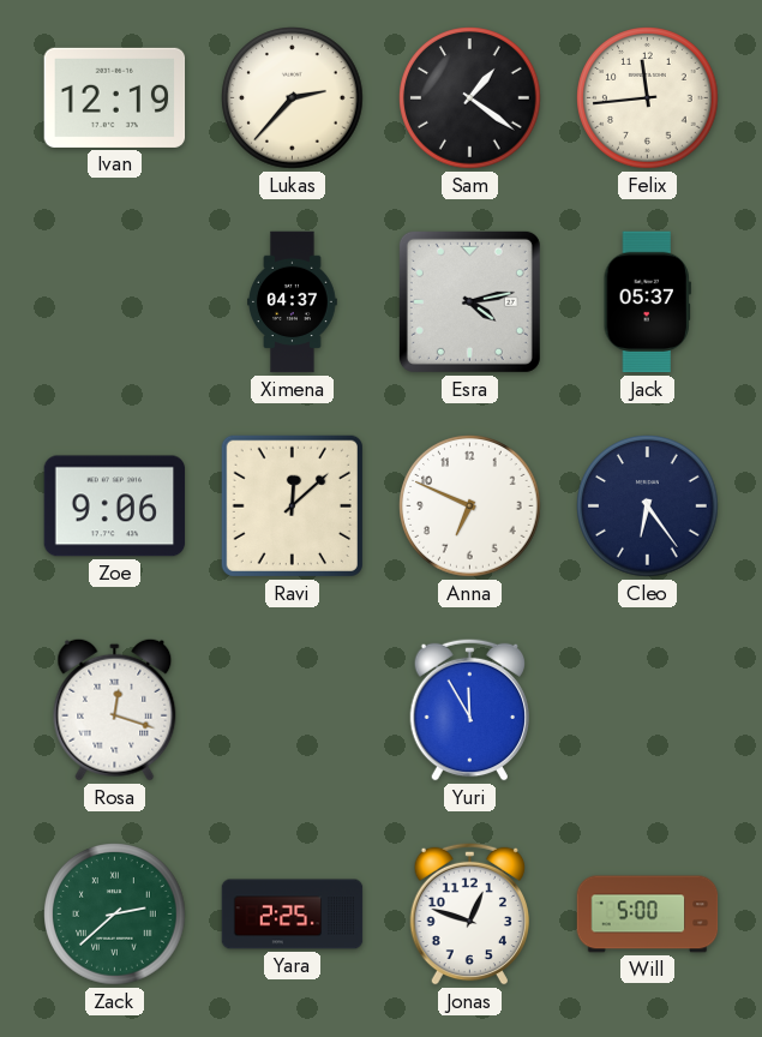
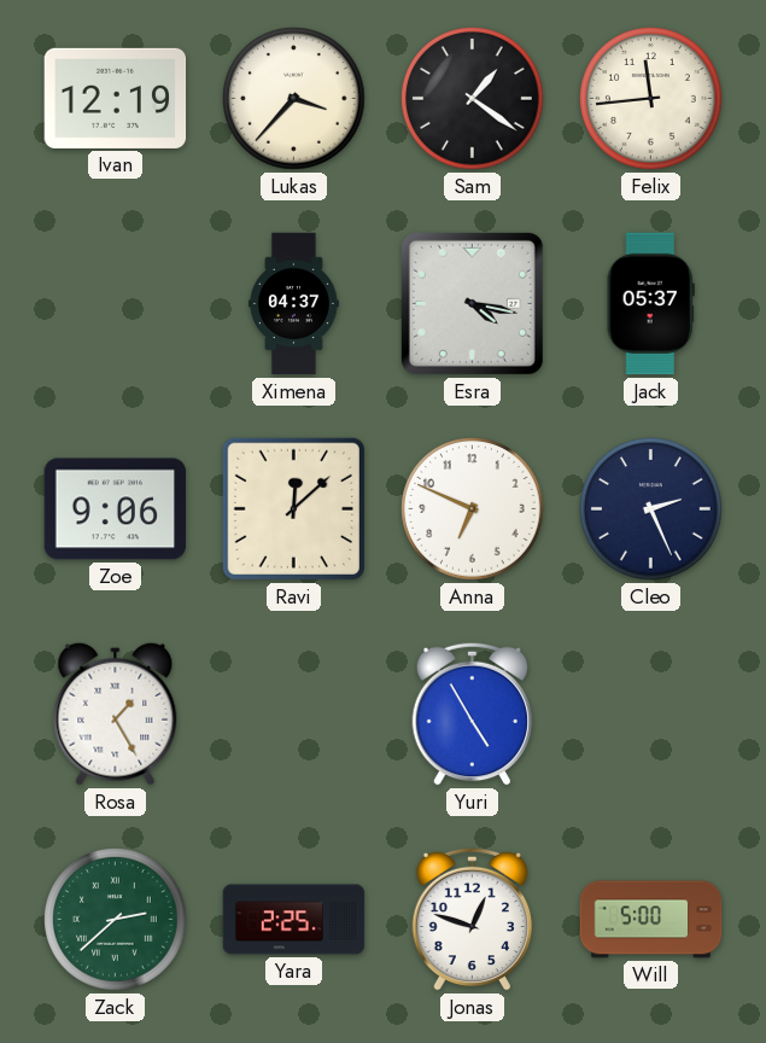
Lukas: 2:37 -> 3:37 (294, 99)
Esra: 4:13 -> 4:17 (472, 303)
Cleo: 6:24 -> 2:26 (651, 509)
Rosa: 12:18 -> 1:25 (116, 713)
Yuri: 11:55 -> 4:55 (472, 713)
